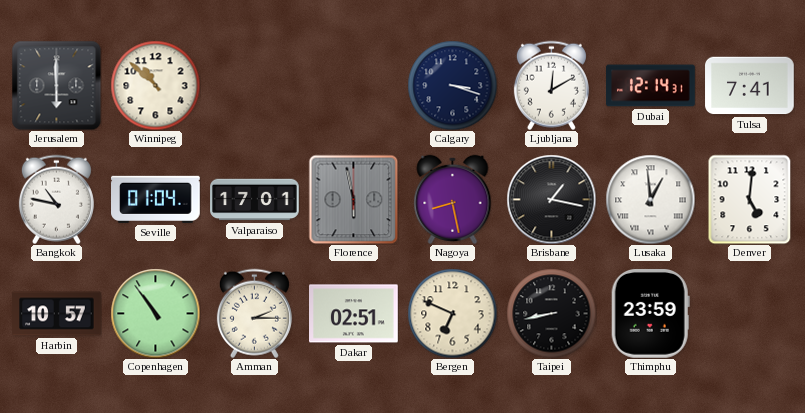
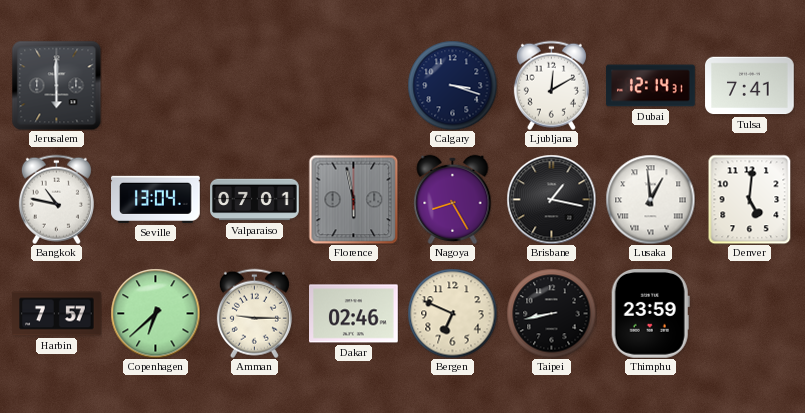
Winnipeg: 10:52 -> none (155, 85)
Seville: 01:04 -> 13:04 (156, 199)
Valparaiso: 17:01 -> 07:01 (255, 200)
Nagoya: 8:28 -> 8:25 (453, 199)
Harbin: 10:57 -> 7:57 (57, 314)
Copenhagen: 10:54 -> 6:38 (155, 313)
Amman: 2:15 -> 9:15 (254, 313)
Dakar: 02:51 -> 02:46 (354, 314)
